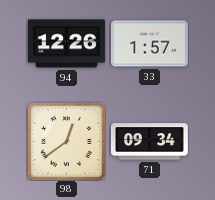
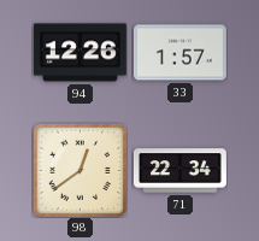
71: 09:34 -> 22:34 (179, 171)
